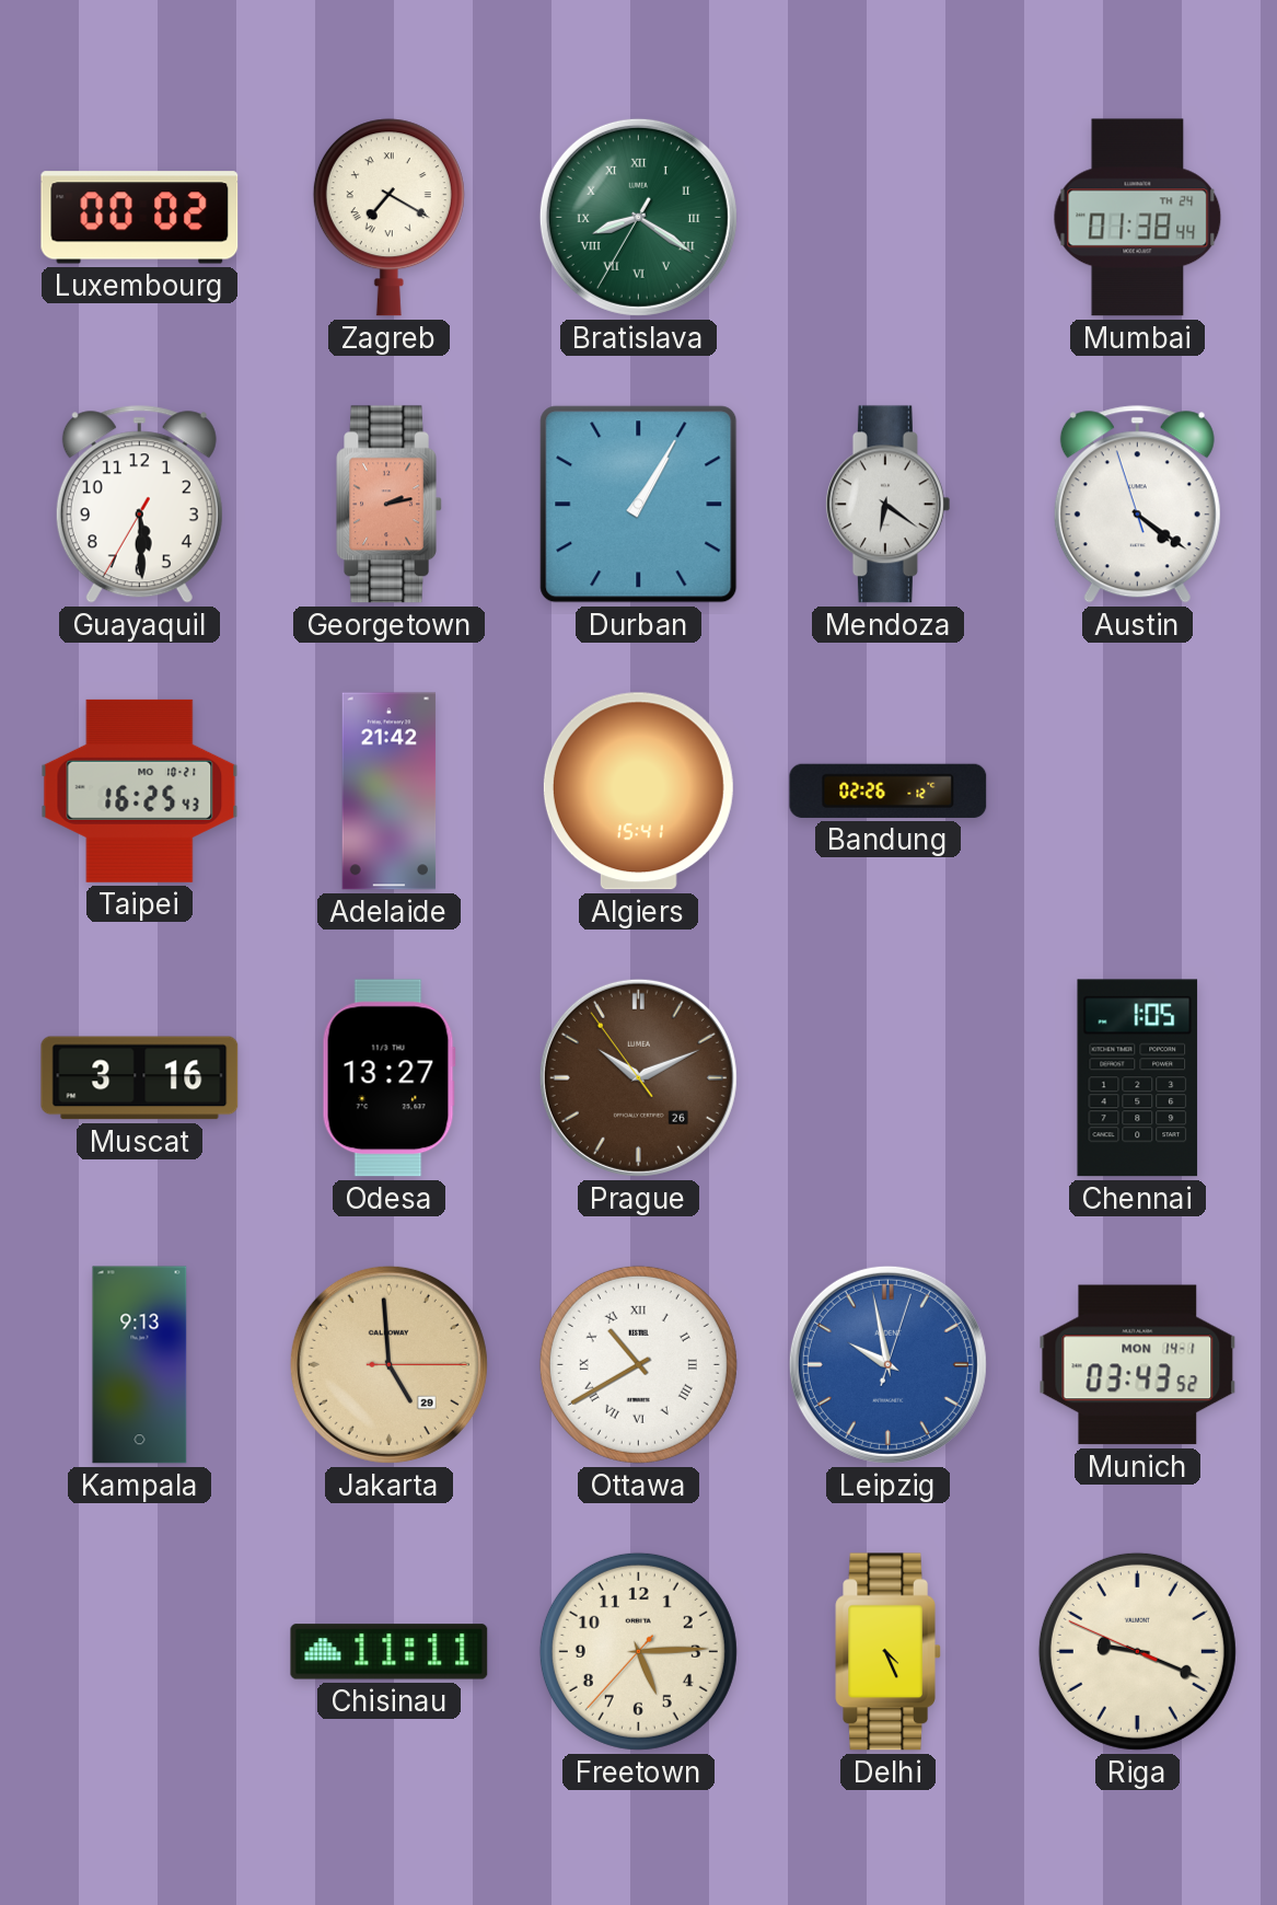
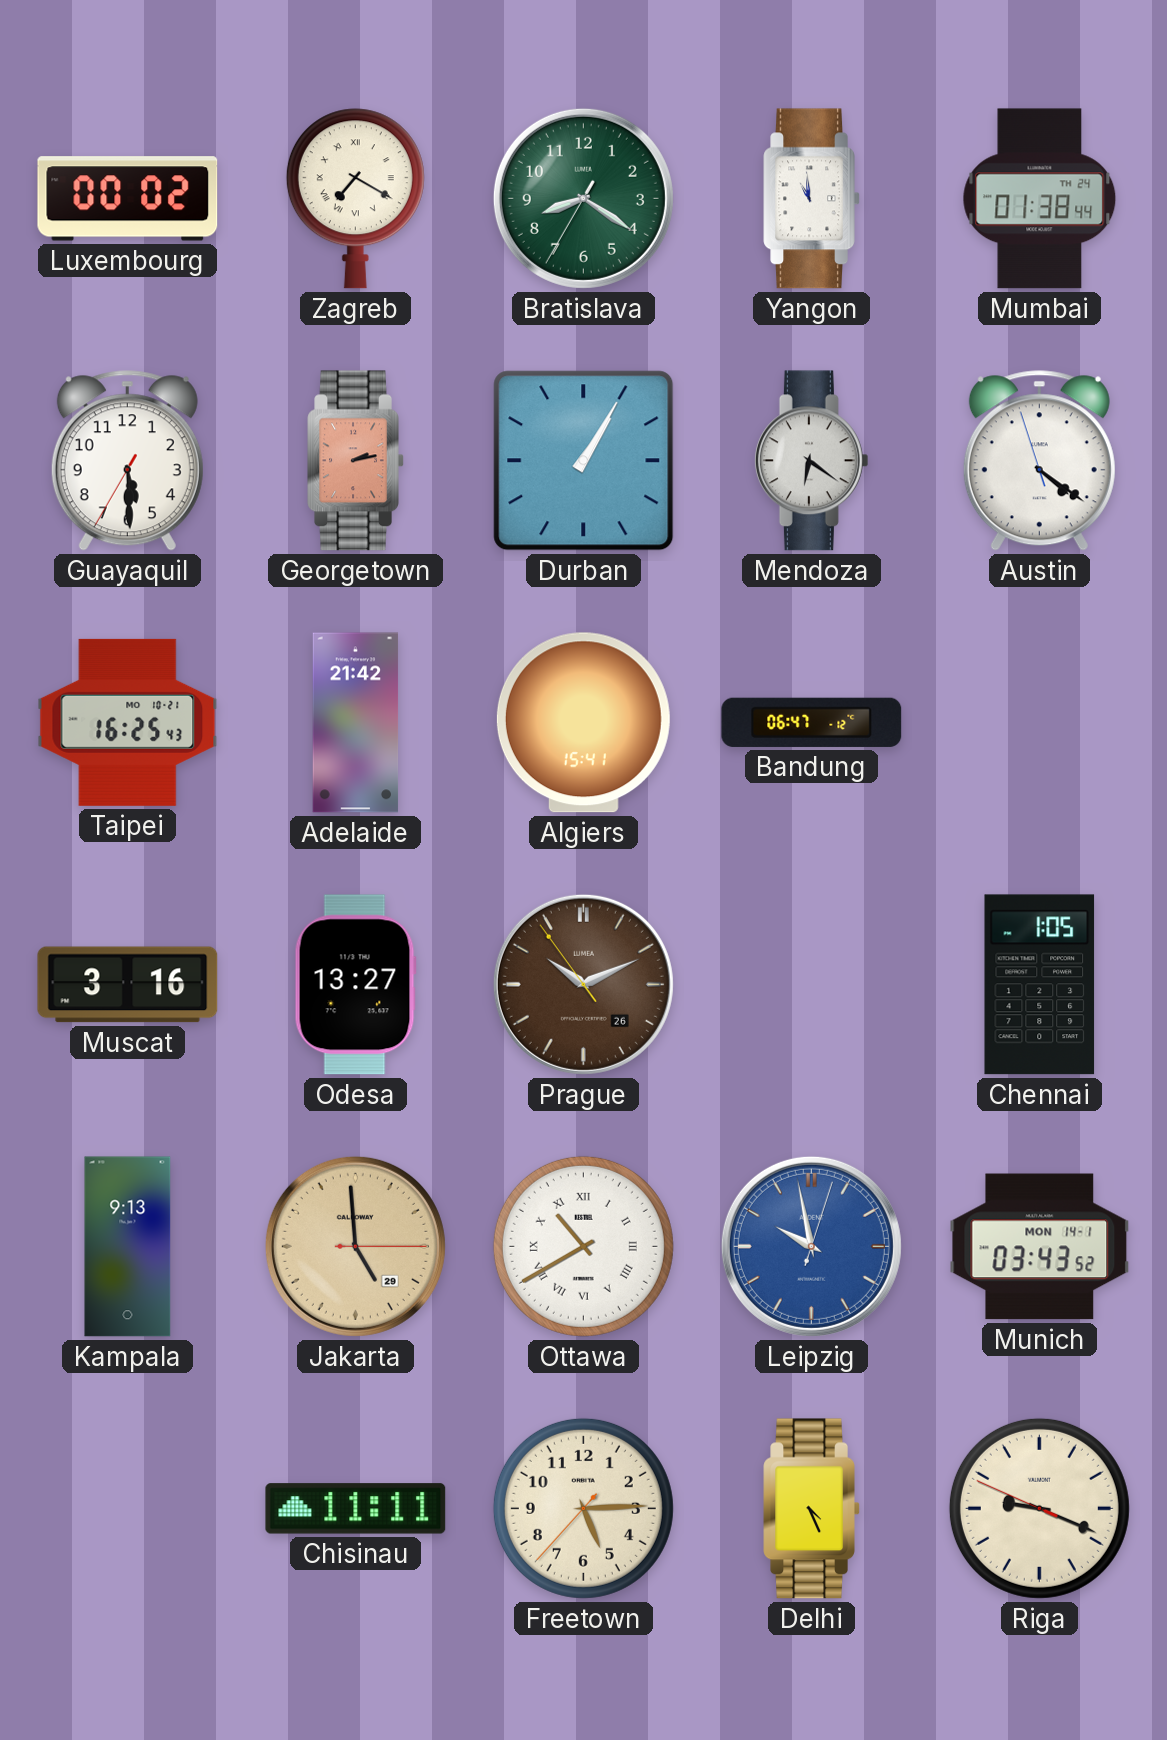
Bratislava numerals: Roman -> Arabic (583, 198)
Yangon: none -> 10:59 (812, 199)
Bandung: 02:26 -> 06:47 (812, 722)
